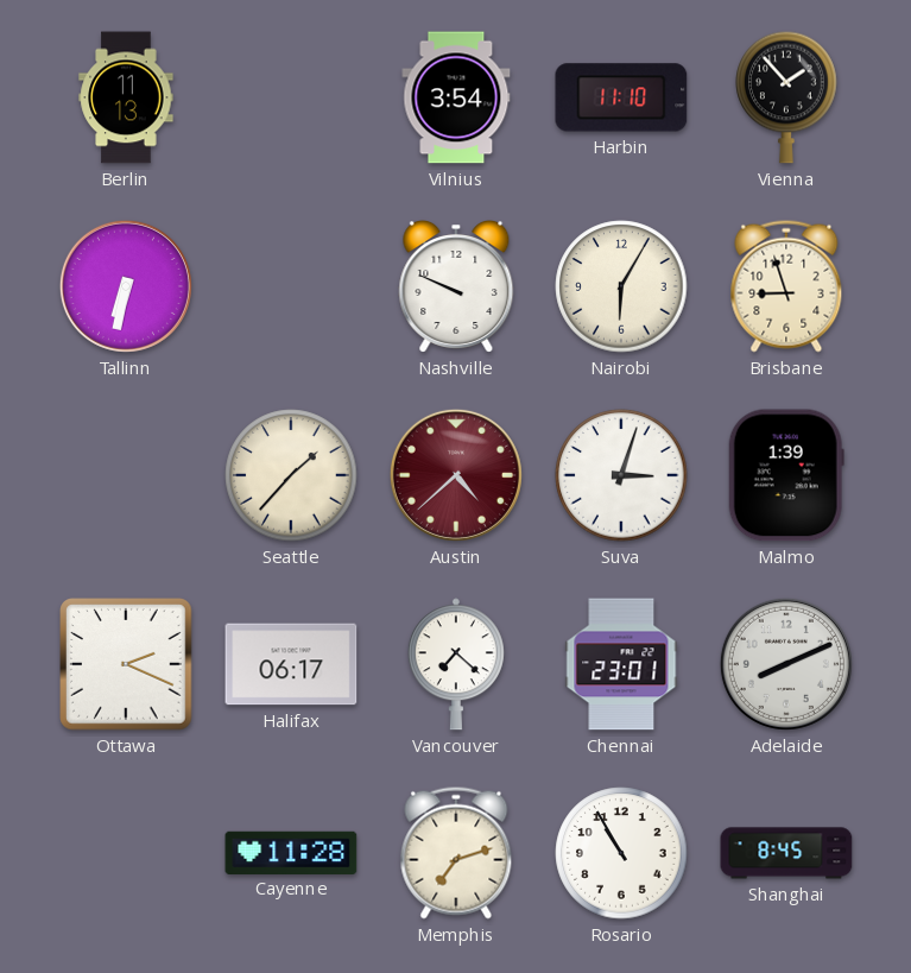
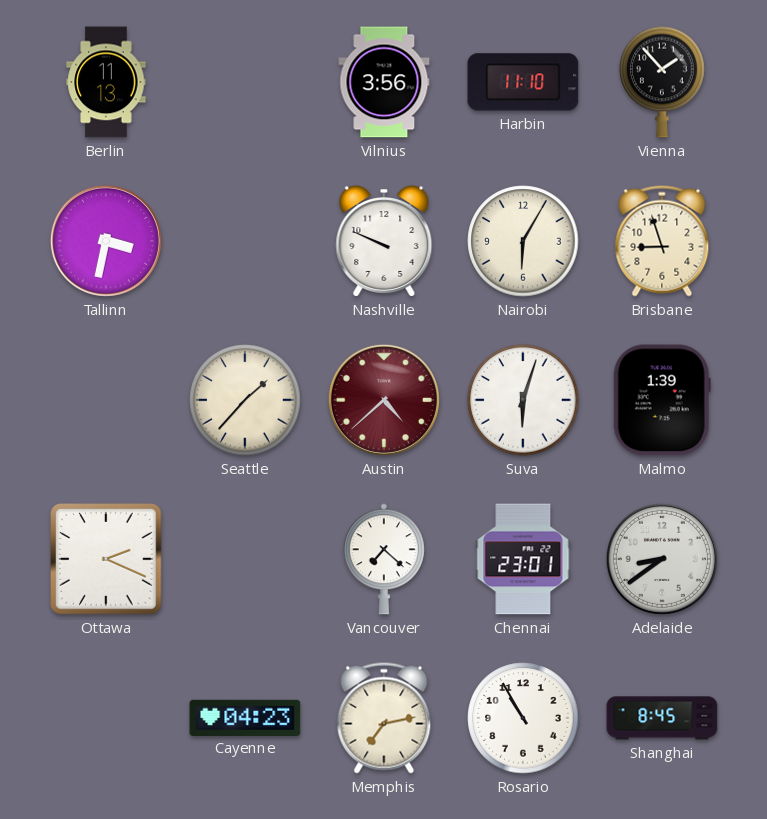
Vilnius: 3:54 -> 3:56 (384, 82)
Tallinn: 6:32 -> 3:32 (106, 241)
Suva: 3:03 -> 6:03 (523, 400)
Halifax: 06:17 -> none (291, 664)
Adelaide: 8:11 -> 8:39 (662, 559)
Cayenne: 11:28 -> 04:23 (245, 717)
Memphis: 7:12 -> 7:13 (384, 718)
